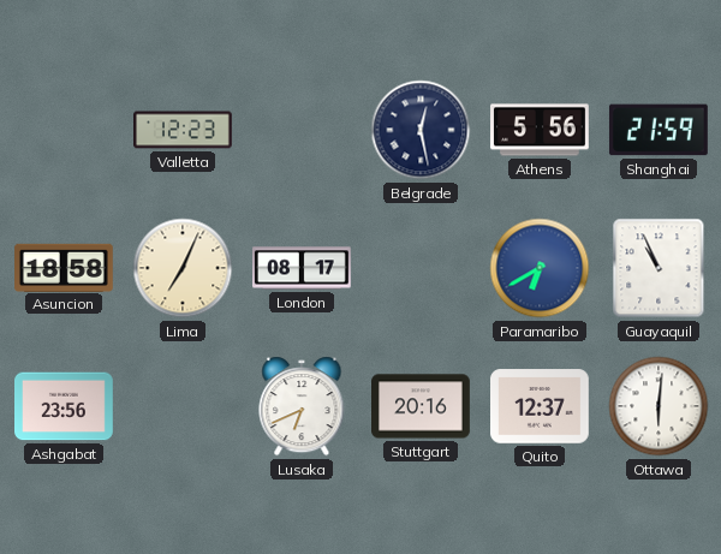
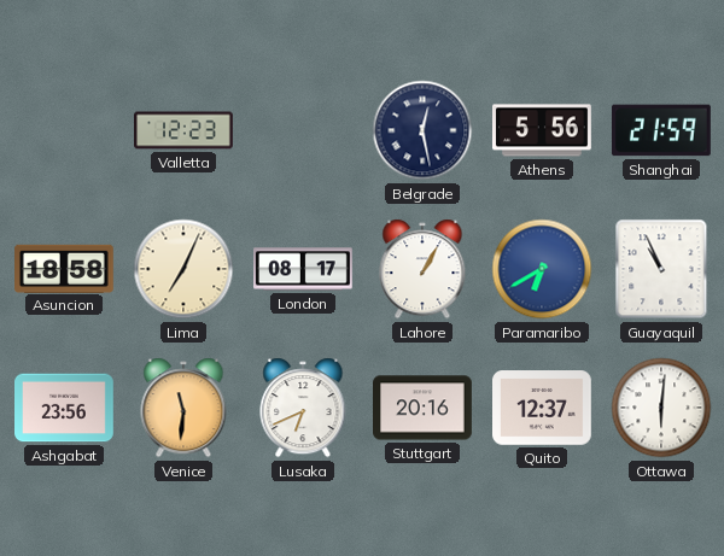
Lahore: none -> 1:05 (422, 269)
Venice: none -> 11:31 (183, 408)
